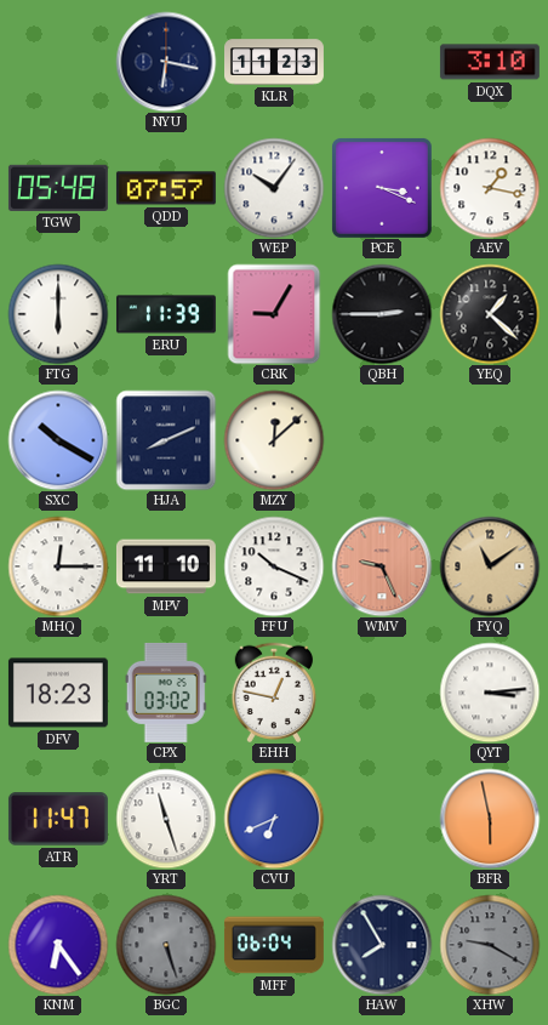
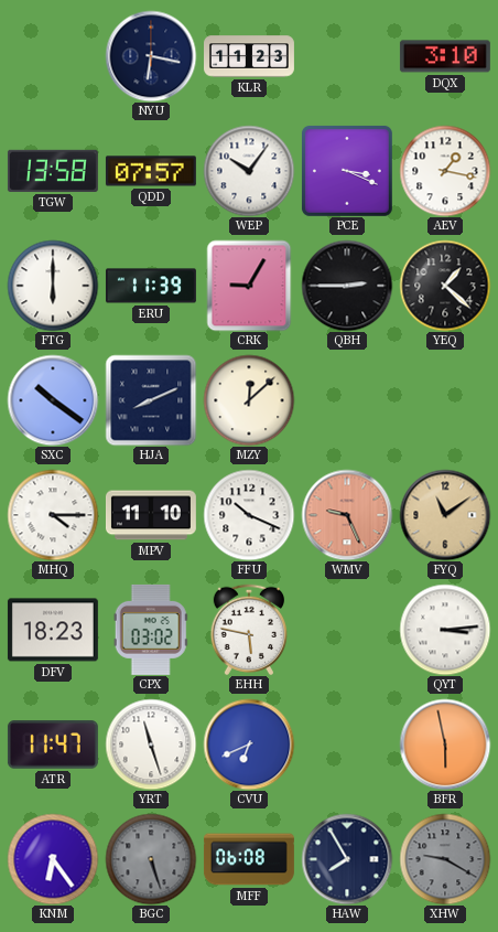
TGW: 05:48 -> 13:58 (53, 171)
SXC: 10:20 -> 10:21 (53, 400)
MHQ: 12:15 -> 4:15 (53, 515)
EHH: 12:47 -> 5:47 (248, 629)
MFF: 06:04 -> 06:08 (249, 859)
